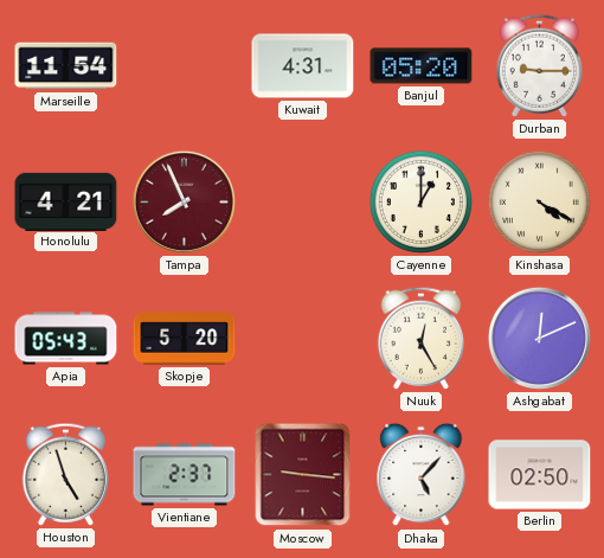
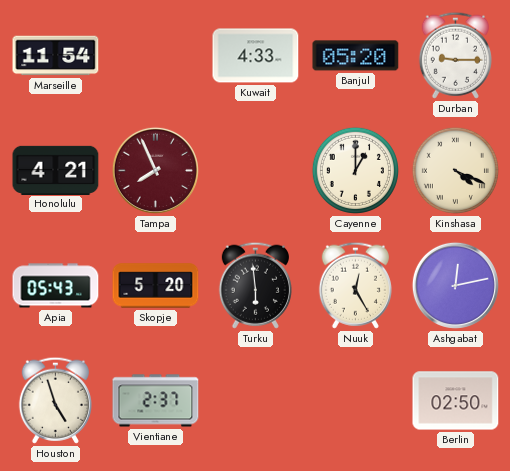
Kuwait: 4:31 -> 4:33 (256, 56)
Kinshasa: 4:20 -> 4:19 (455, 170)
Turku: none -> 5:59 (255, 285)
Ashgabat: 12:11 -> 12:13 (455, 285)
Moscow: 9:16 -> none (303, 475)
Dhaka: 5:07 -> none (422, 475)
